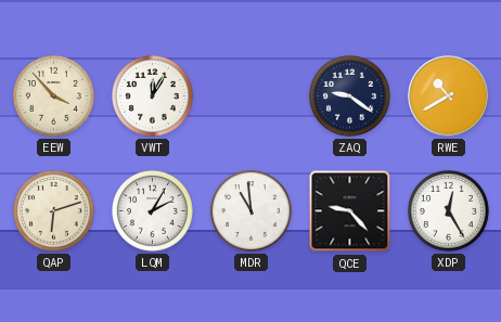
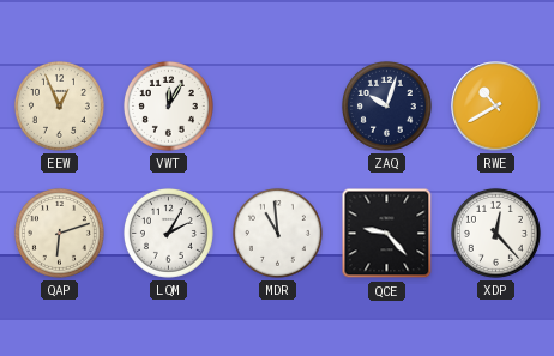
EEW: 3:53 -> 12:56 (59, 105)
ZAQ: 9:21 -> 10:03 (386, 105)
XDP: 12:25 -> 12:23 (495, 233)
